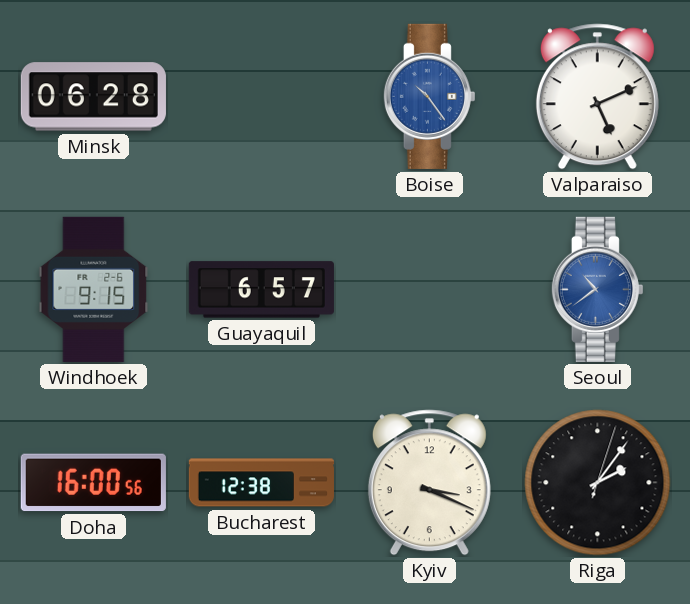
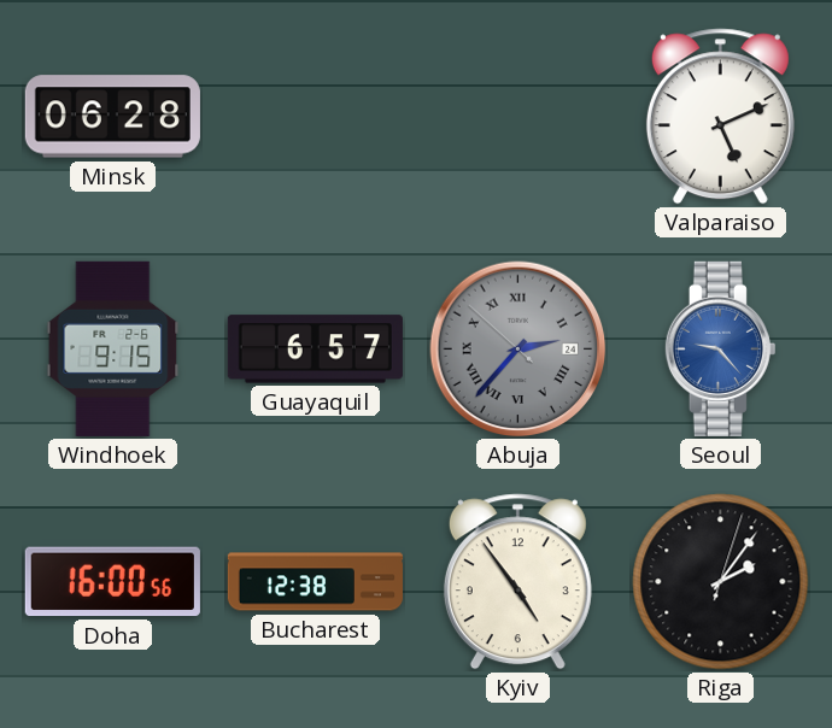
Boise: 10:24 -> none (429, 96)
Abuja: none -> 2:36 (518, 350)
Seoul: 10:39 -> 9:23 (720, 348)
Kyiv: 3:19 -> 4:54 (517, 582)
